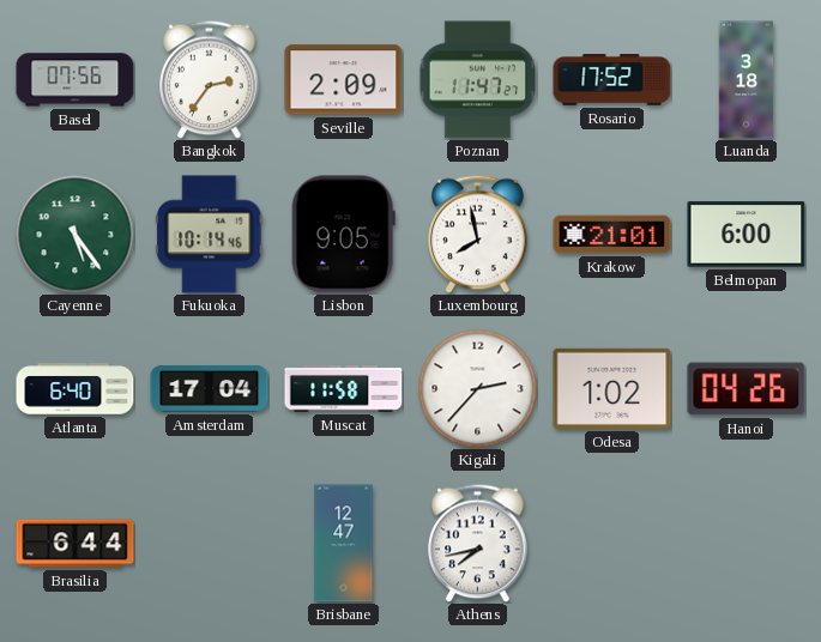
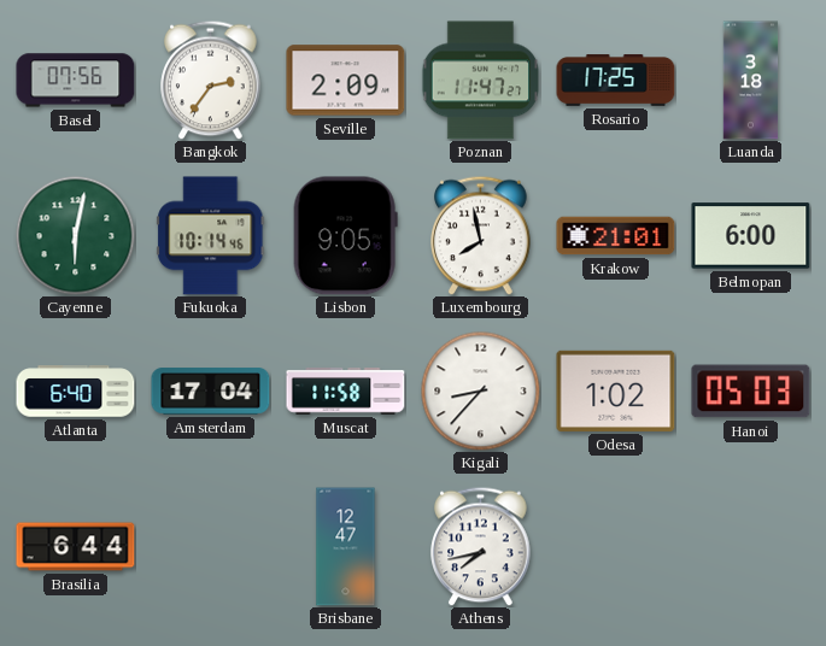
Rosario: 17:52 -> 17:25 (616, 81)
Cayenne: 5:24 -> 6:02 (76, 236)
Kigali: 2:37 -> 8:37 (481, 392)
Hanoi: 04:26 -> 05:03 (751, 392)
